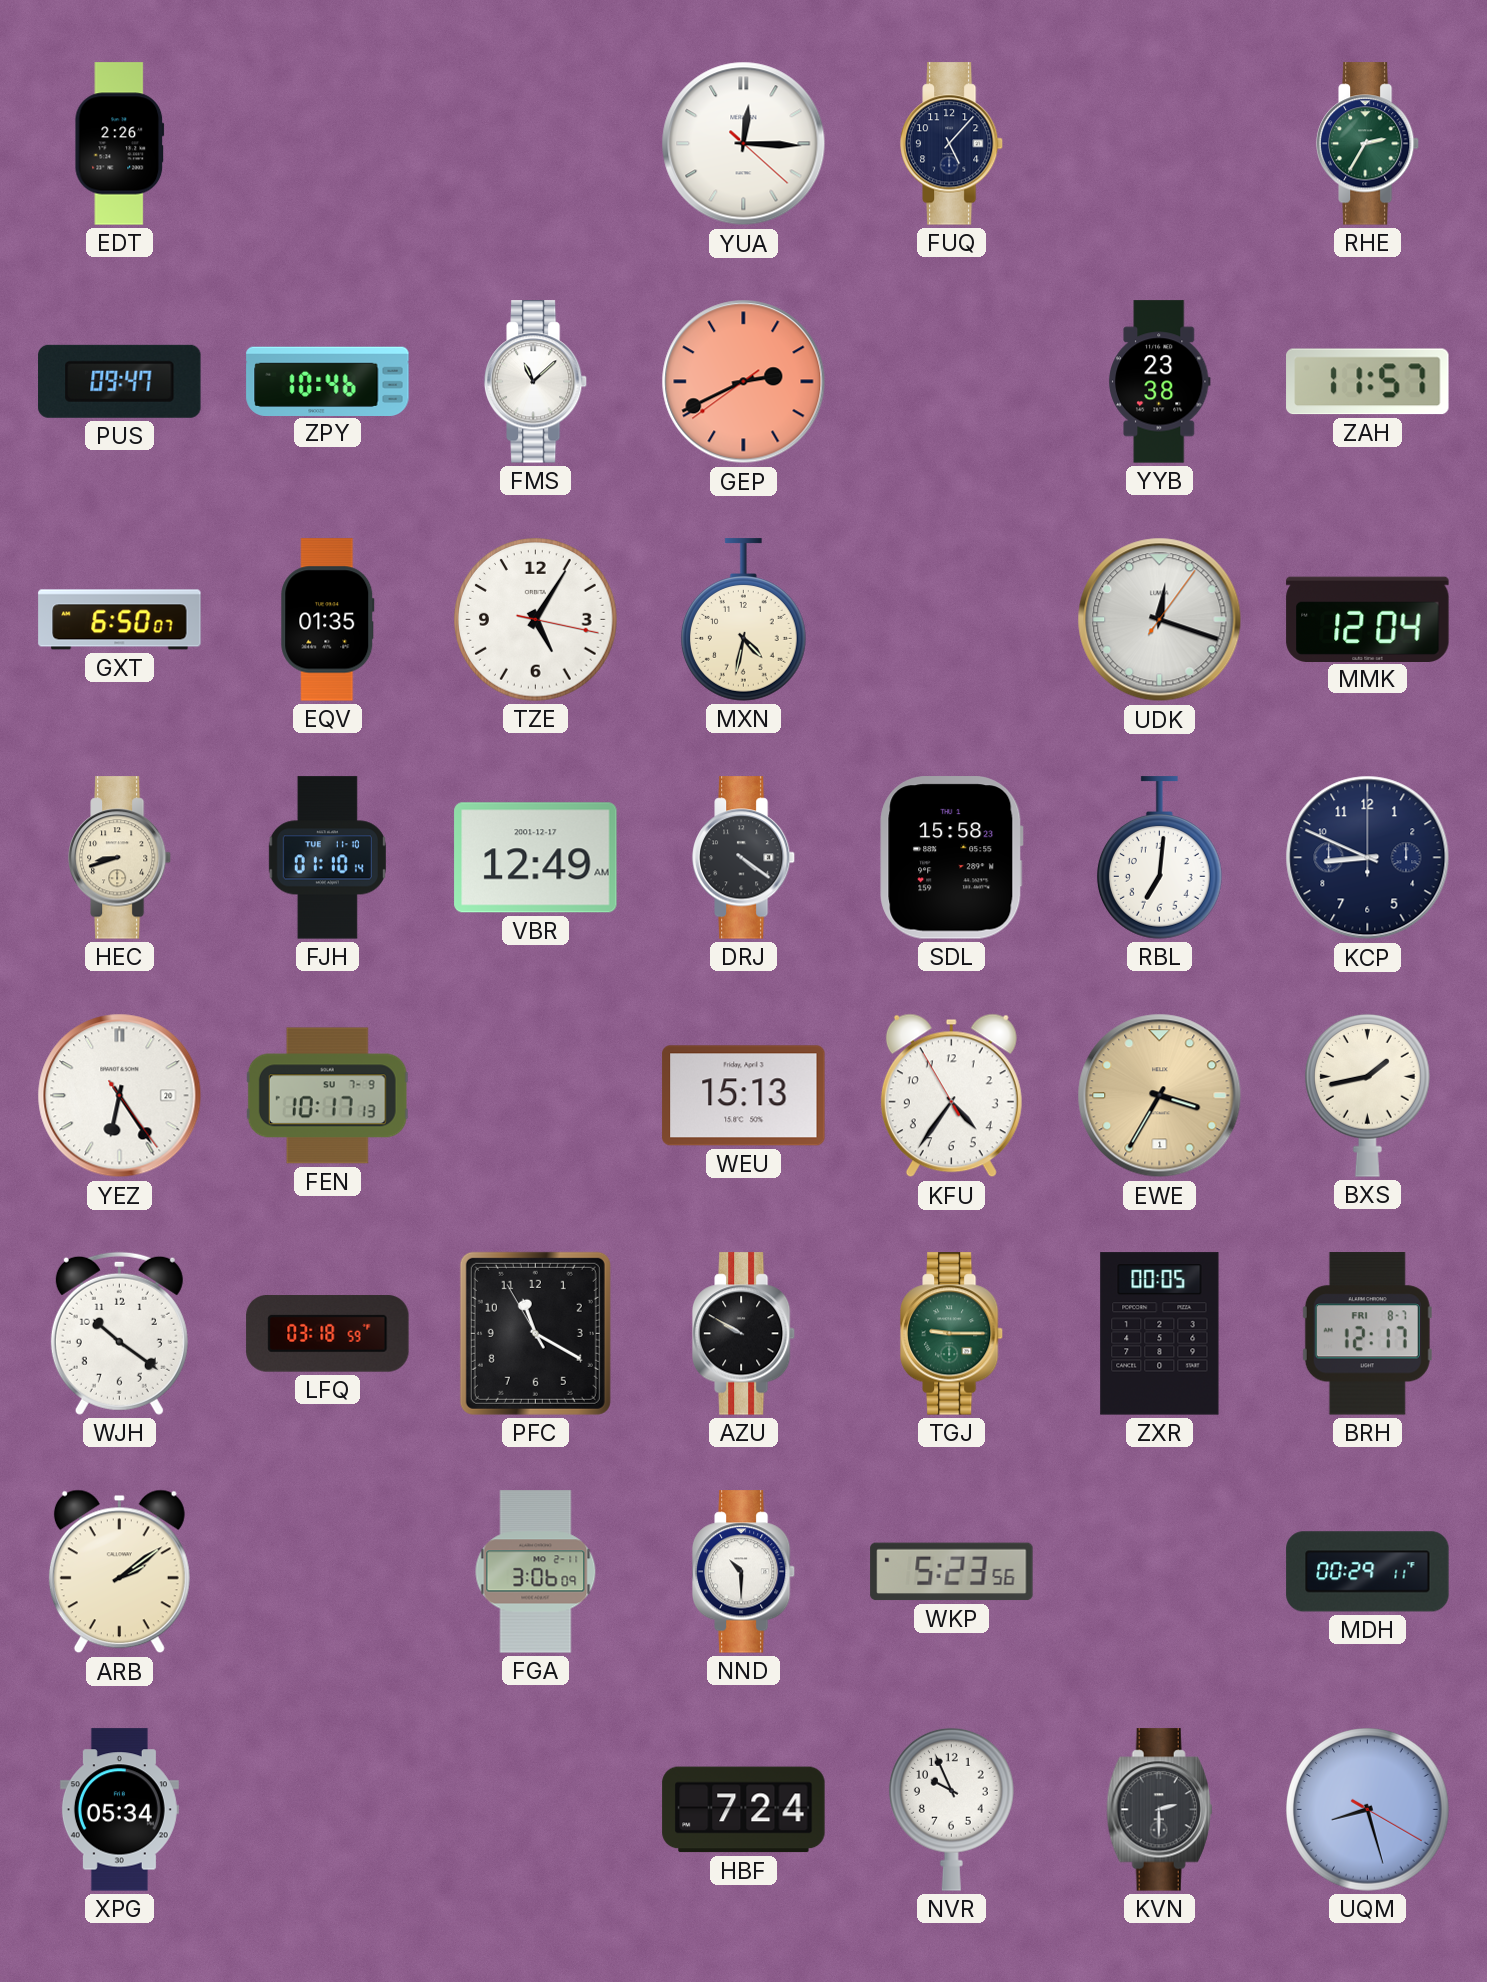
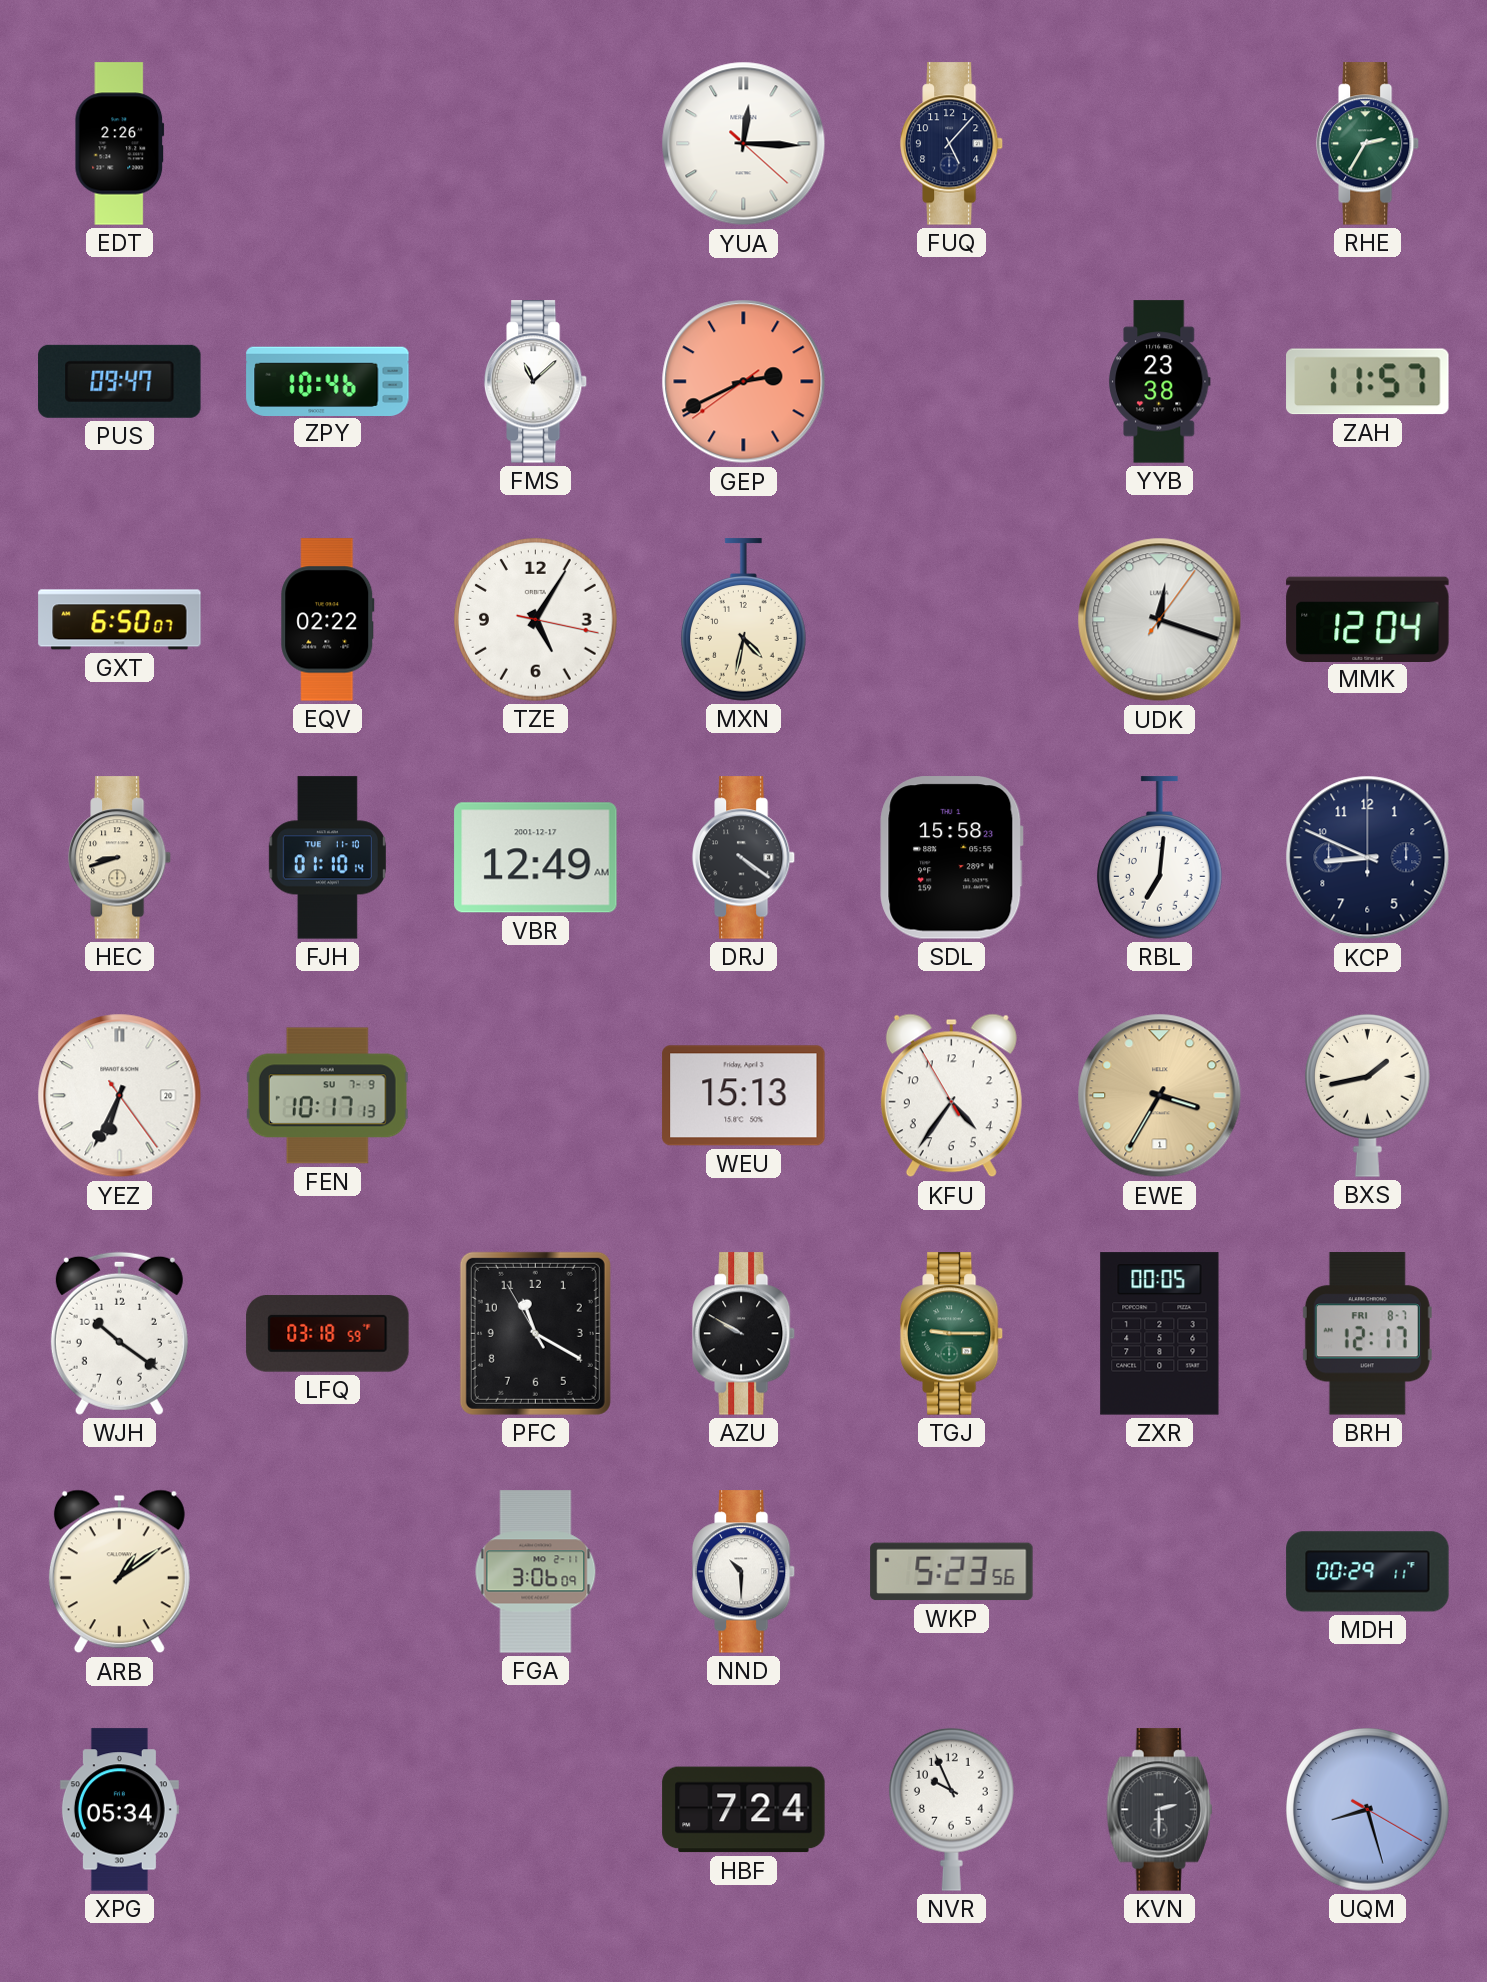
EQV: 01:35 -> 02:22 (328, 620)
YEZ: 6:24 -> 6:34 (120, 1096)
ARB: 2:09 -> 1:09 (119, 1572)
